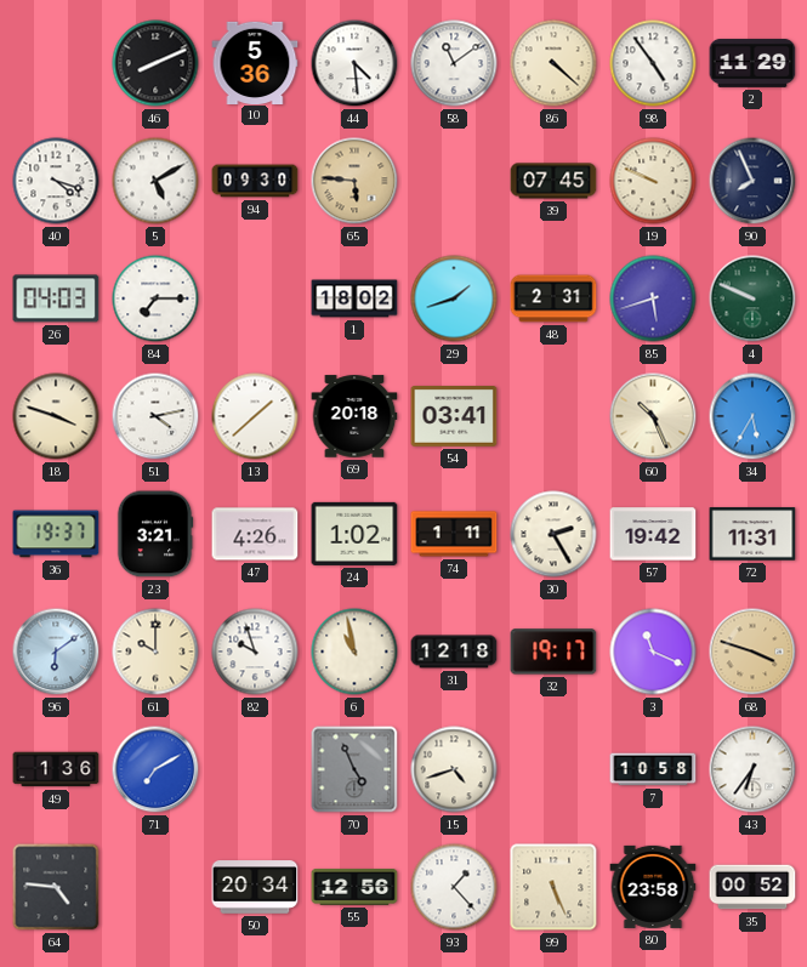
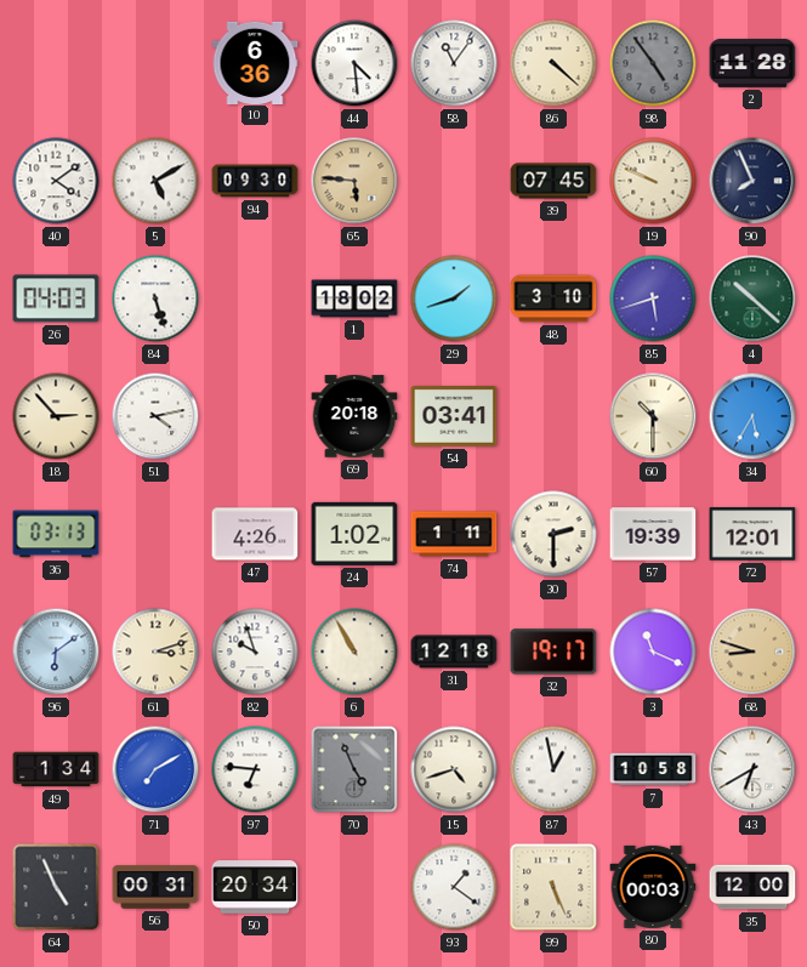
46: 8:11 -> none (155, 63)
10: 5:36 -> 6:36 (255, 62)
58: 11:09 -> 11:06 (454, 63)
98 dial: white -> grey (653, 63)
2: 11:29 -> 11:28 (752, 63)
40: 4:18 -> 4:09 (56, 181)
84: 7:15 -> 5:27 (155, 298)
48: 2:31 -> 3:10 (553, 298)
4: 9:49 -> 10:22 (752, 298)
18: 3:48 -> 2:53 (56, 416)
13: 1:38 -> none (255, 416)
60: 10:26 -> 10:30 (653, 416)
36: 19:37 -> 03:13 (56, 534)
23: 3:21 -> none (155, 534)
30: 2:25 -> 2:30 (553, 534)
57: 19:42 -> 19:39 (653, 534)
72: 11:31 -> 12:01 (752, 534)
61: 10:00 -> 3:12 (155, 652)
6: 10:58 -> 10:55 (354, 652)
68: 3:48 -> 8:48 (752, 652)
49: 1:36 -> 1:34 (56, 769)
97: none -> 6:46 (255, 769)
87: none -> 12:58 (553, 769)
43: 6:36 -> 6:40 (752, 769)
64: 4:46 -> 4:56 (56, 887)
56: none -> 00:31 (155, 887)
55: 12:56 -> none (354, 888)
93: 1:23 -> 1:21 (454, 887)
80: 23:58 -> 00:03 (653, 887)
35: 00:52 -> 12:00 (752, 887)
